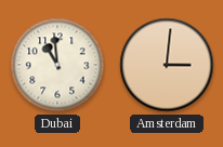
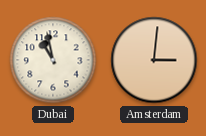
Dubai: 10:59 -> 10:58 (53, 60)
